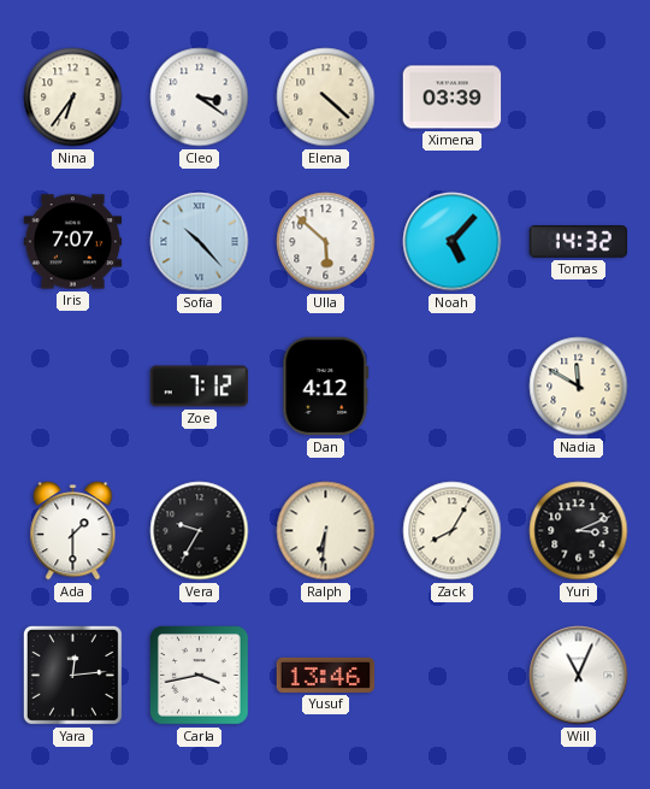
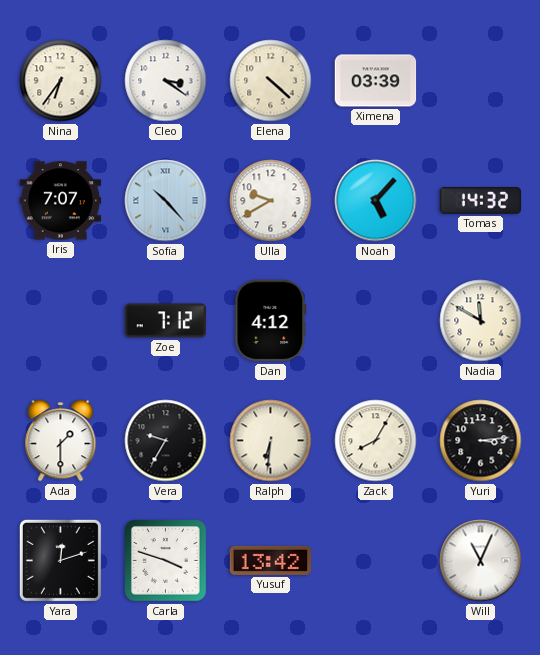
Ulla: 5:52 -> 9:40 (271, 201)
Yuri: 3:11 -> 3:14 (481, 441)
Yara: 12:14 -> 12:12 (60, 560)
Carla: 3:43 -> 3:48 (166, 561)
Yusuf: 13:46 -> 13:42 (271, 560)
